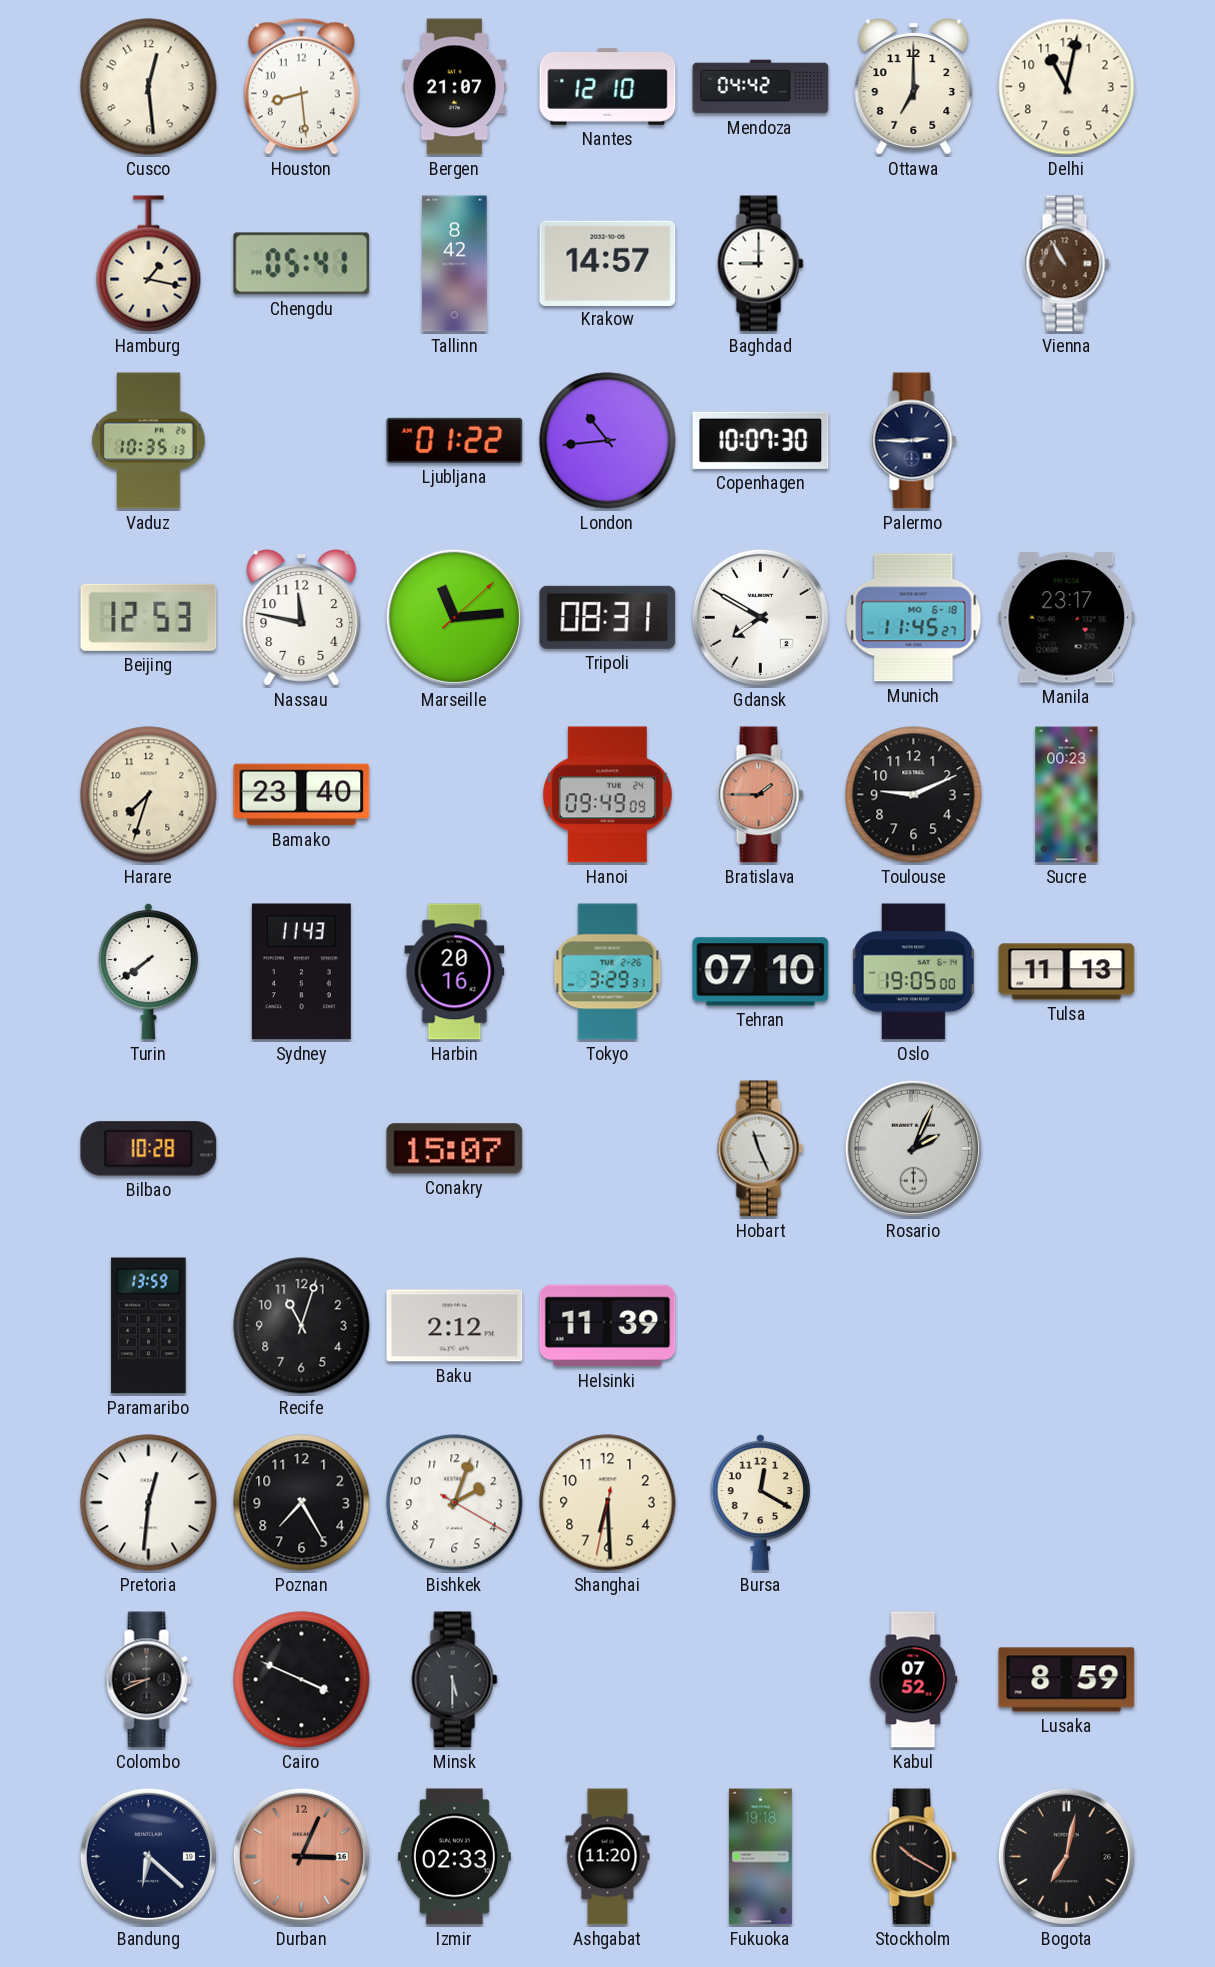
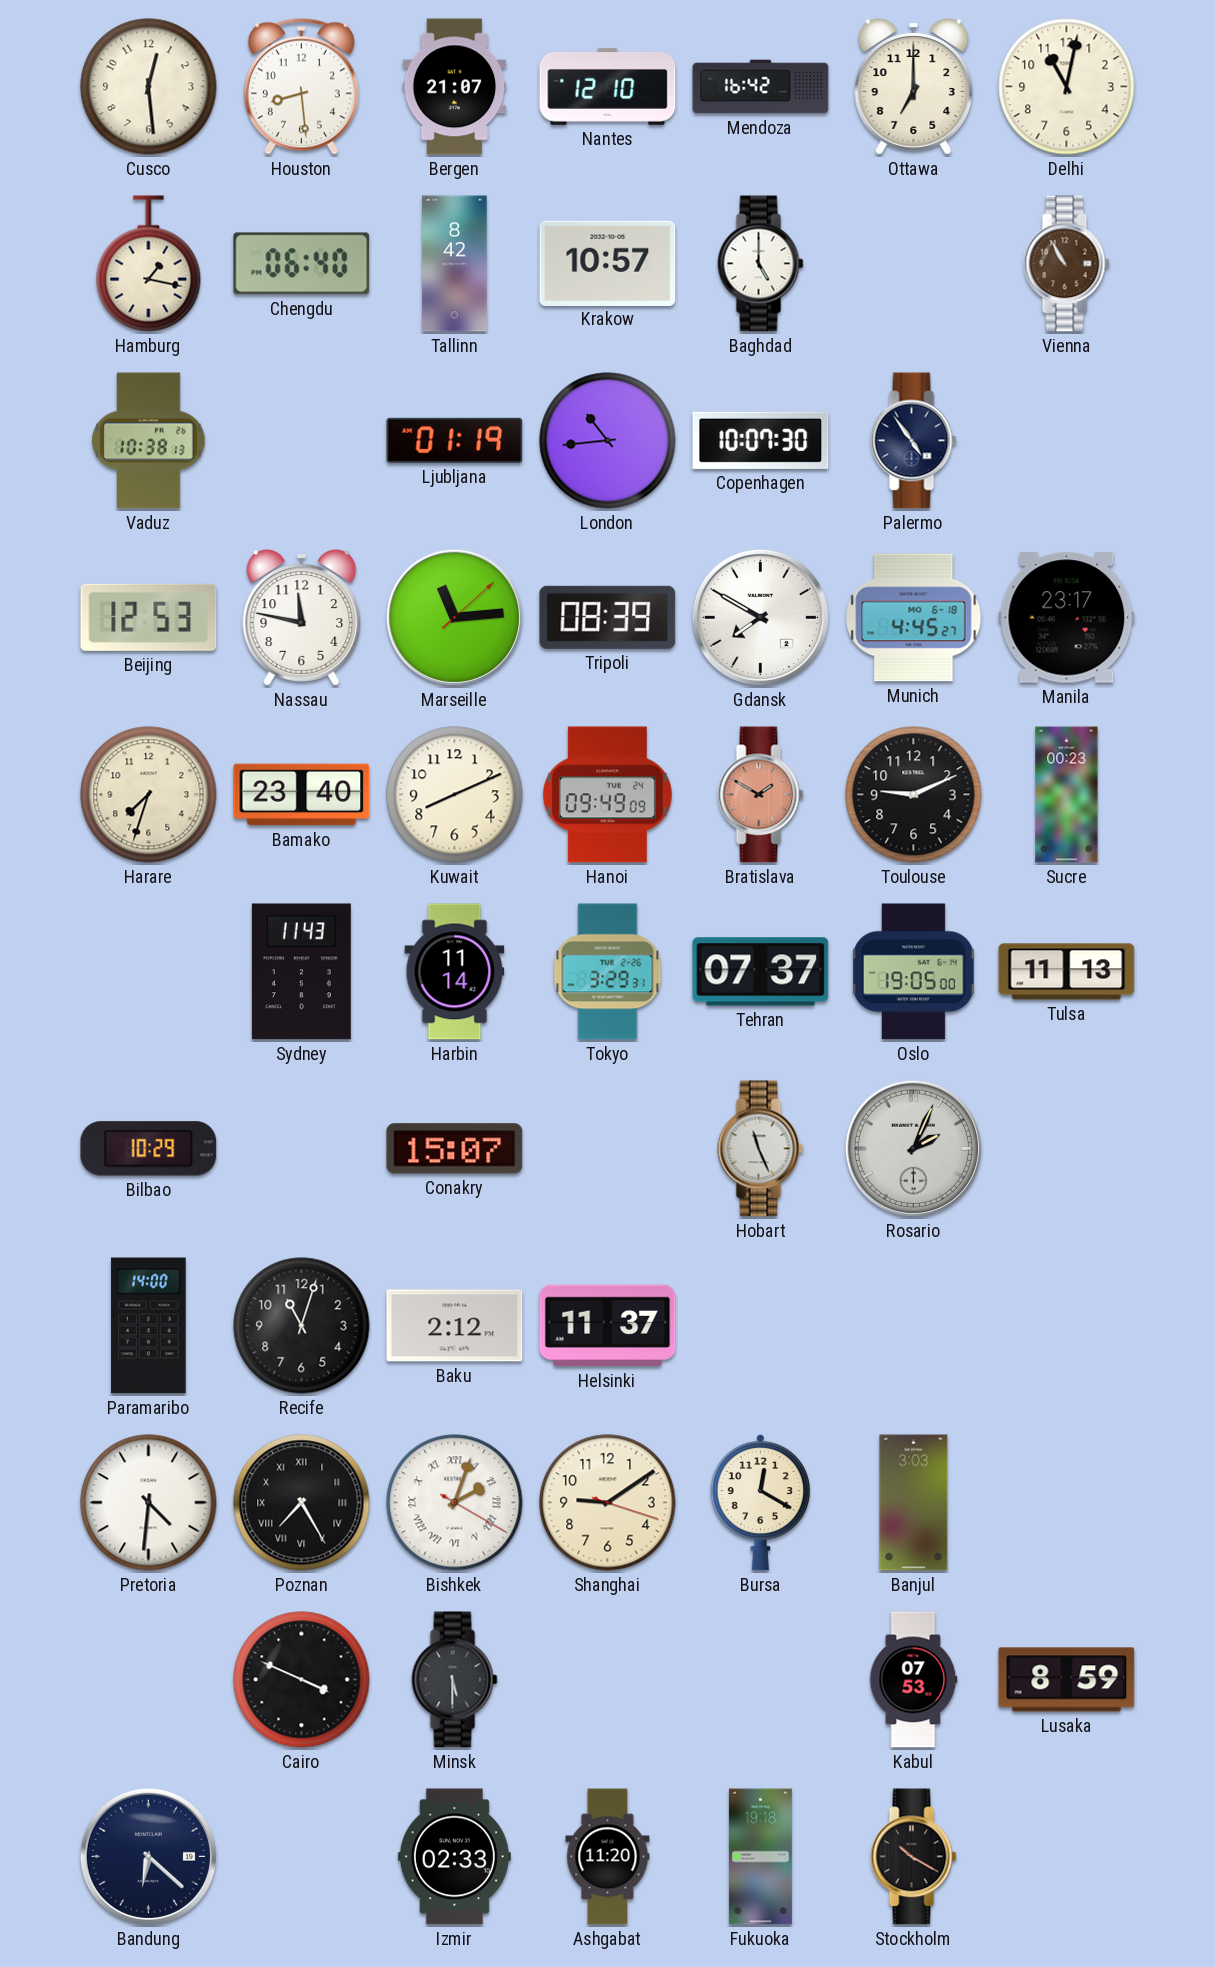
Mendoza: 04:42 -> 16:42 (761, 87)
Chengdu: 05:41 -> 06:40 (302, 264)
Krakow: 14:57 -> 10:57 (608, 263)
Baghdad: 9:00 -> 5:00 (761, 264)
Vaduz: 10:35 -> 10:38 (149, 441)
Ljubljana: 01:22 -> 01:19 (455, 440)
Palermo: 2:45 -> 4:54 (914, 441)
Tripoli: 08:31 -> 08:39 (608, 617)
Munich: 11:45 -> 4:45 (914, 618)
Kuwait: none -> 8:11 (455, 795)
Bratislava: 1:45 -> 1:50 (761, 795)
Turin: 7:39 -> none (148, 971)
Harbin: 20:16 -> 11:14 (455, 972)
Tehran: 07:10 -> 07:37 (761, 972)
Bilbao: 10:28 -> 10:29 (149, 1149)
Paramaribo: 13:59 -> 14:00 (149, 1326)
Helsinki: 11:39 -> 11:37 (608, 1326)
Pretoria: 12:31 -> 4:31 (149, 1503)
Poznan numerals: Arabic -> Roman (302, 1503)
Bishkek numerals: Arabic -> Roman (455, 1503)
Shanghai: 6:29 -> 9:09 (608, 1503)
Banjul: none -> 3:03 (914, 1503)
Colombo: 8:41 -> none (149, 1680)
Kabul: 07:52 -> 07:53 (914, 1680)
Durban: 3:04 -> none (301, 1856)
Bogota: 7:02 -> none (1066, 1856)
